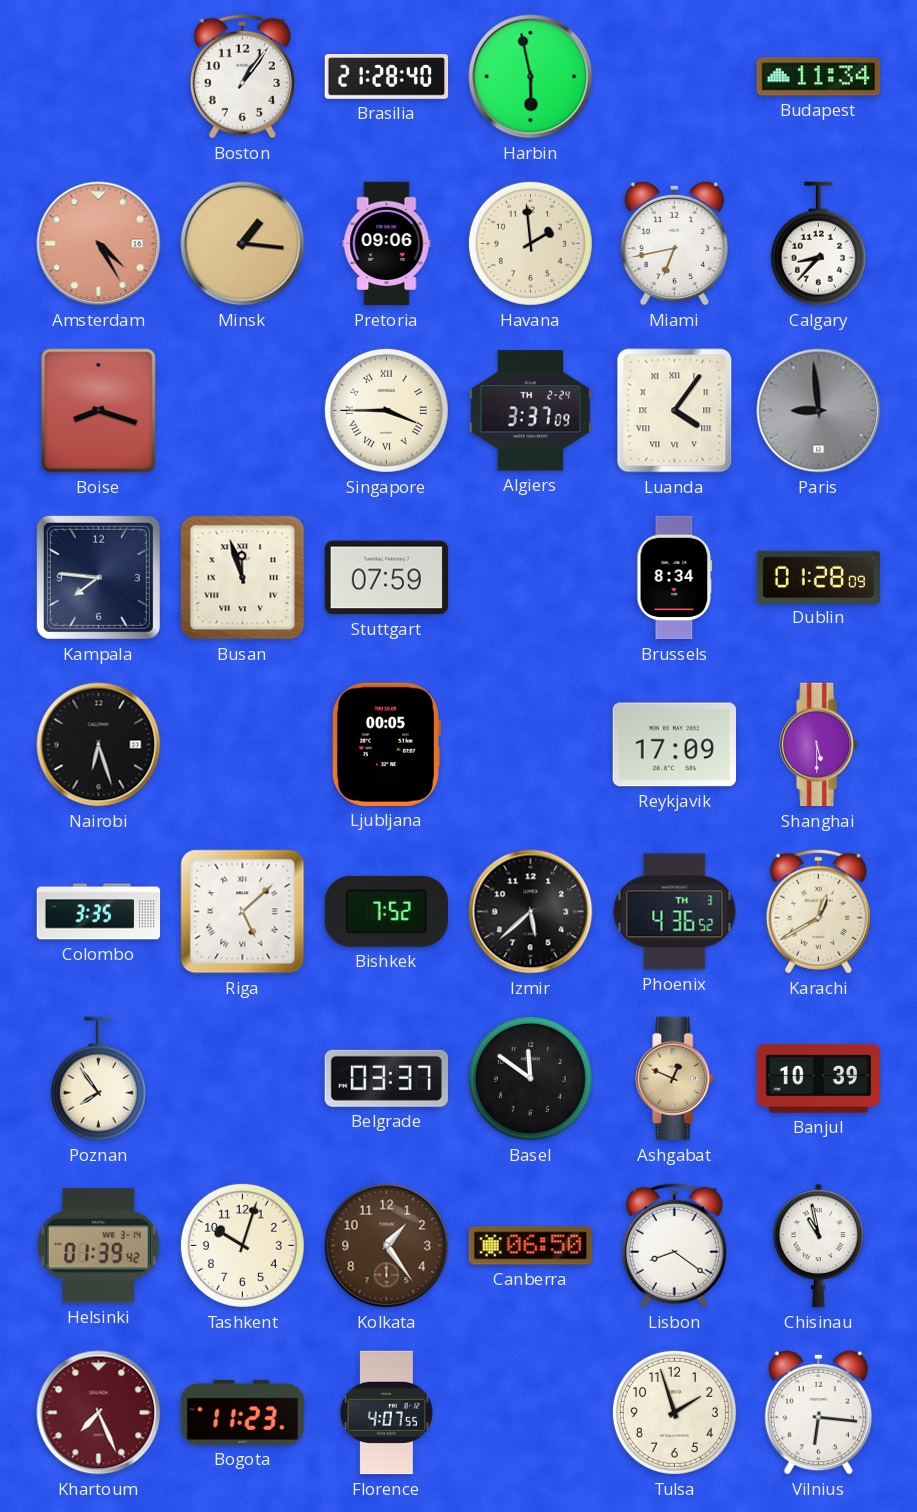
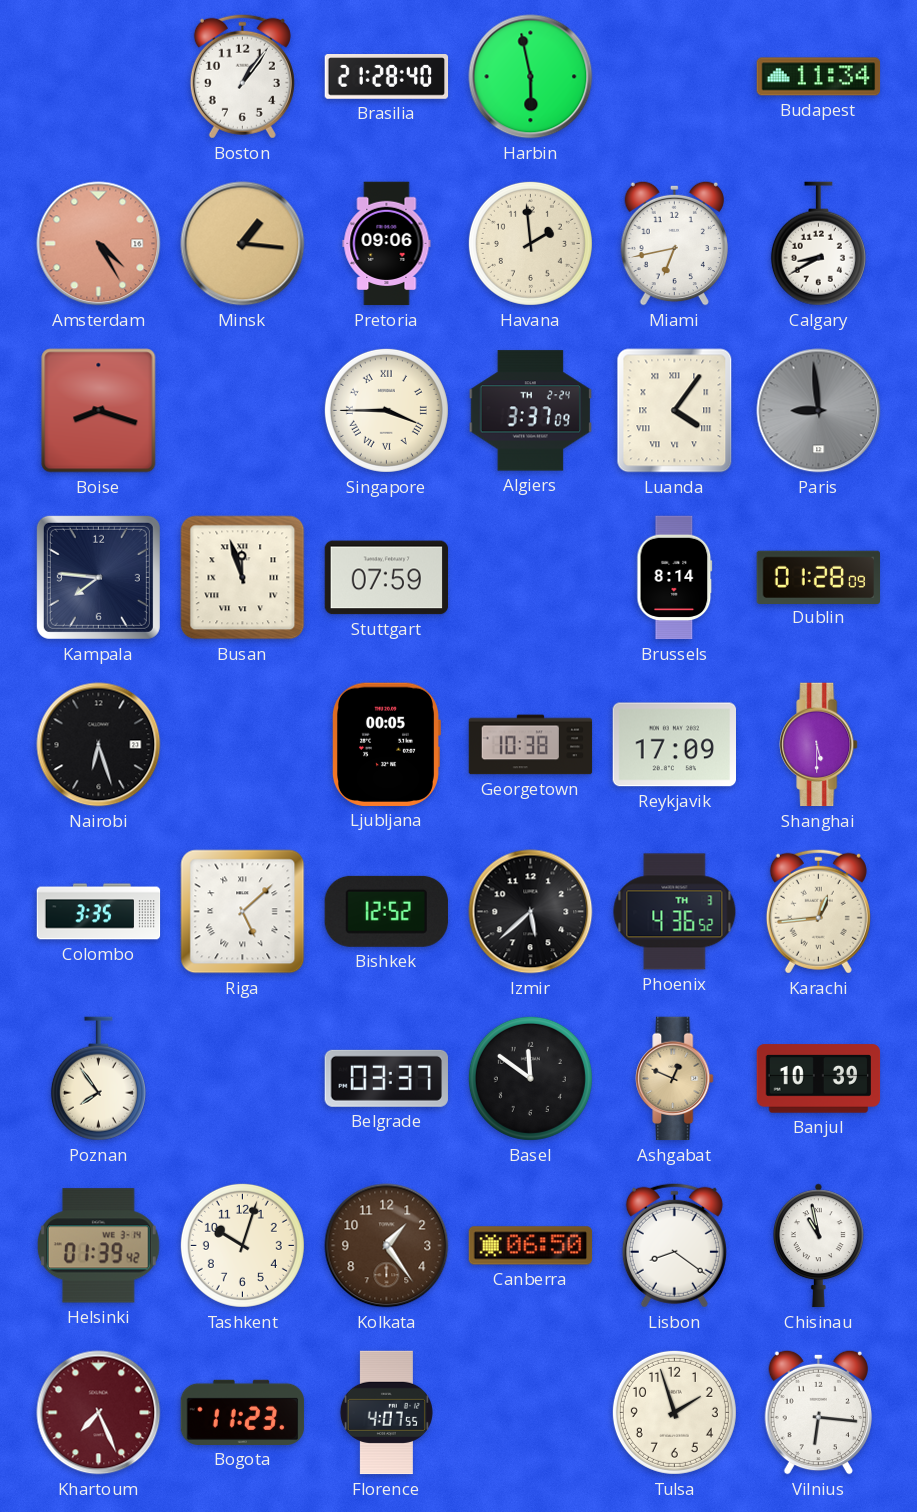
Calgary: 8:37 -> 8:40 (818, 244)
Brussels: 8:34 -> 8:14 (675, 578)
Georgetown: none -> 10:38 (531, 745)
Bishkek: 7:52 -> 12:52 (386, 911)
Karachi: 12:40 -> 12:44 (818, 911)
